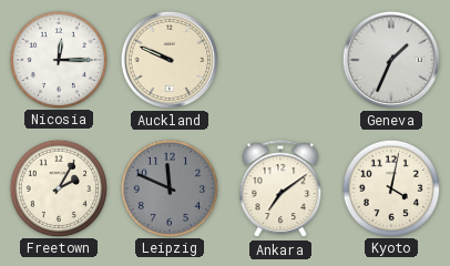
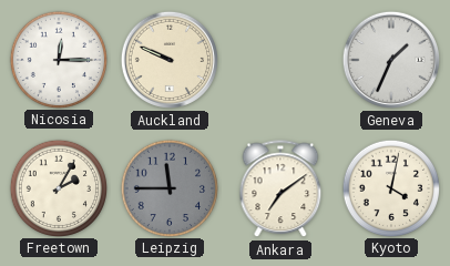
Leipzig: 11:49 -> 11:45 (168, 187)
